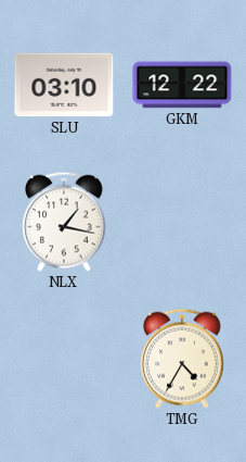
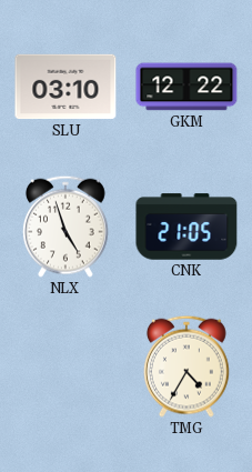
NLX: 1:17 -> 4:57 (67, 227)
CNK: none -> 21:05 (187, 227)
